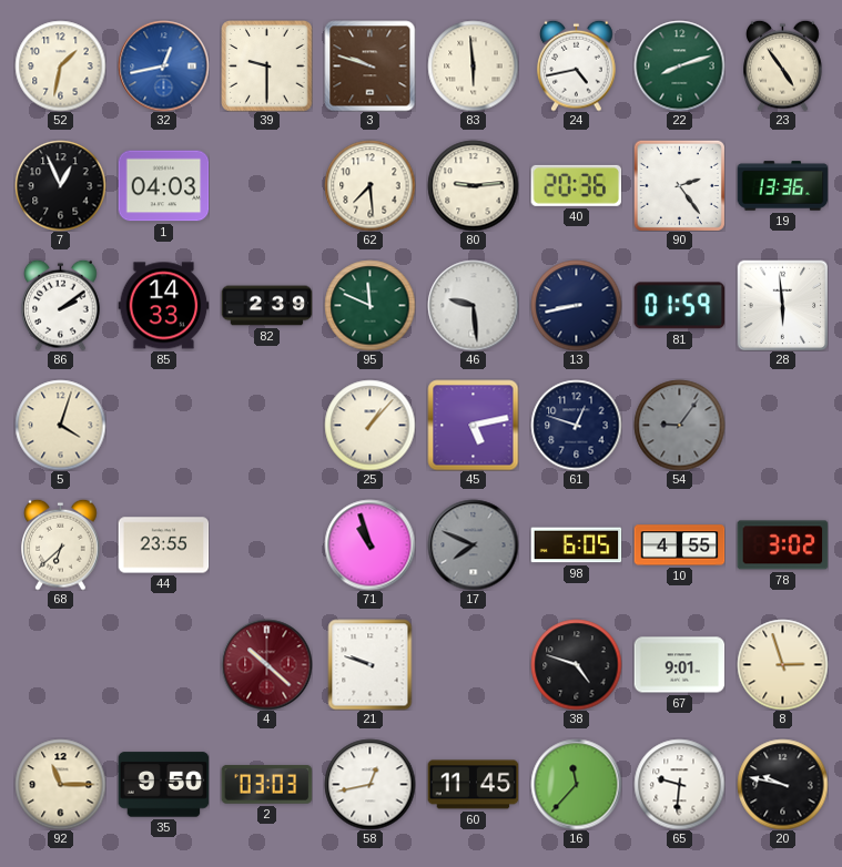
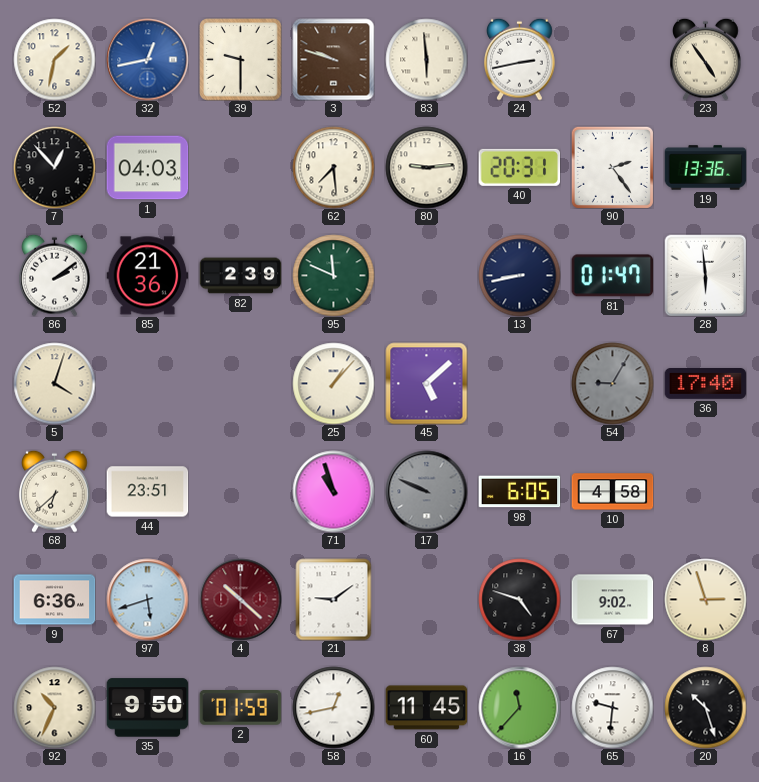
24: 4:43 -> 2:43 (520, 59)
22: 8:12 -> none (679, 65)
7: 12:56 -> 12:53 (54, 167)
40: 20:36 -> 20:31 (519, 167)
85: 14:33 -> 21:36 (147, 276)
46: 9:29 -> none (473, 305)
81: 01:59 -> 01:47 (612, 276)
45: 5:13 -> 5:08 (426, 383)
61: 12:48 -> none (576, 425)
54: 9:06 -> 9:05 (612, 383)
36: none -> 17:40 (705, 384)
44: 23:55 -> 23:51 (147, 492)
17: 7:49 -> 9:49 (426, 491)
10: 4:55 -> 4:58 (612, 492)
78: 3:02 -> none (782, 545)
9: none -> 6:36 (54, 600)
97: none -> 5:42 (147, 599)
21: 9:48 -> 9:09 (334, 599)
67: 9:01 -> 9:02 (612, 600)
92: 11:15 -> 10:34 (54, 707)
2: 03:03 -> 01:59 (240, 708)
20: 9:47 -> 10:27 (705, 707)
